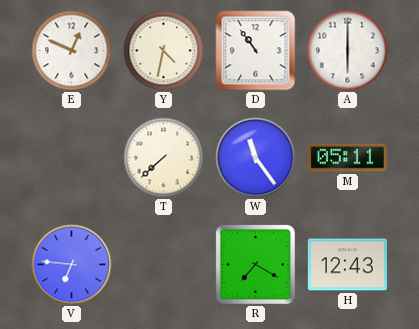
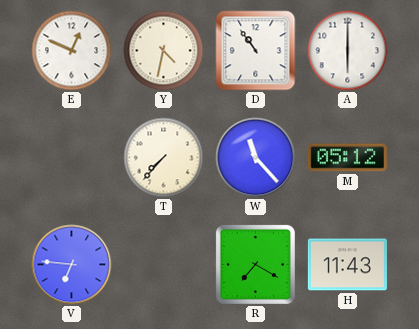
T: 7:38 -> 7:37 (164, 158)
W: 11:24 -> 11:23 (256, 158)
M: 05:11 -> 05:12 (347, 158)
H: 12:43 -> 11:43 (347, 265)
